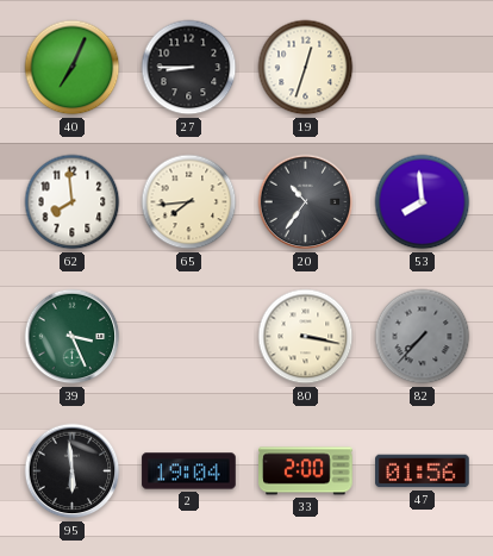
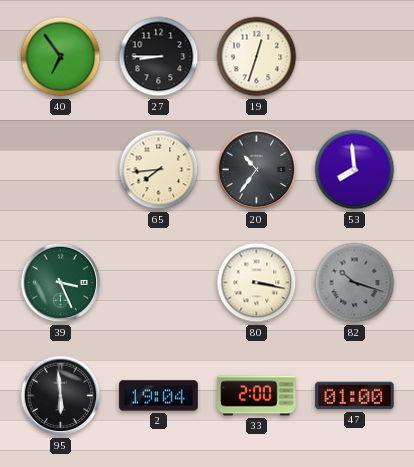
40: 7:04 -> 6:54 (61, 57)
62: 7:59 -> none (73, 202)
82: 7:37 -> 10:18 (355, 283)
47: 01:56 -> 01:00 (355, 396)
